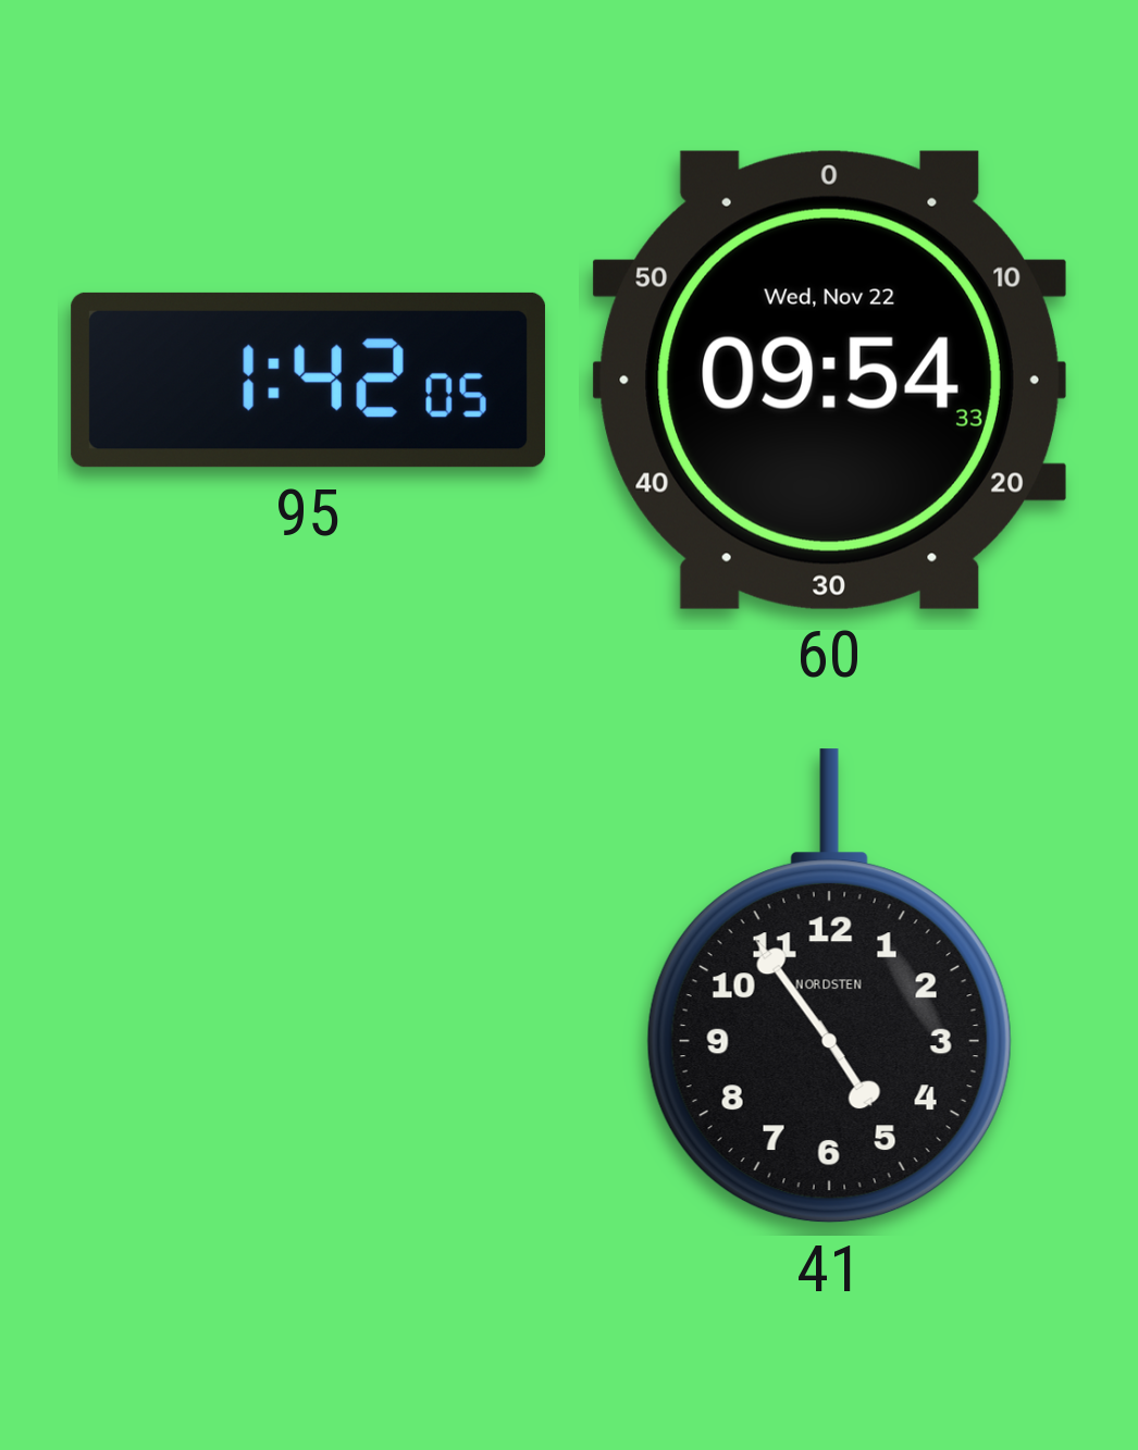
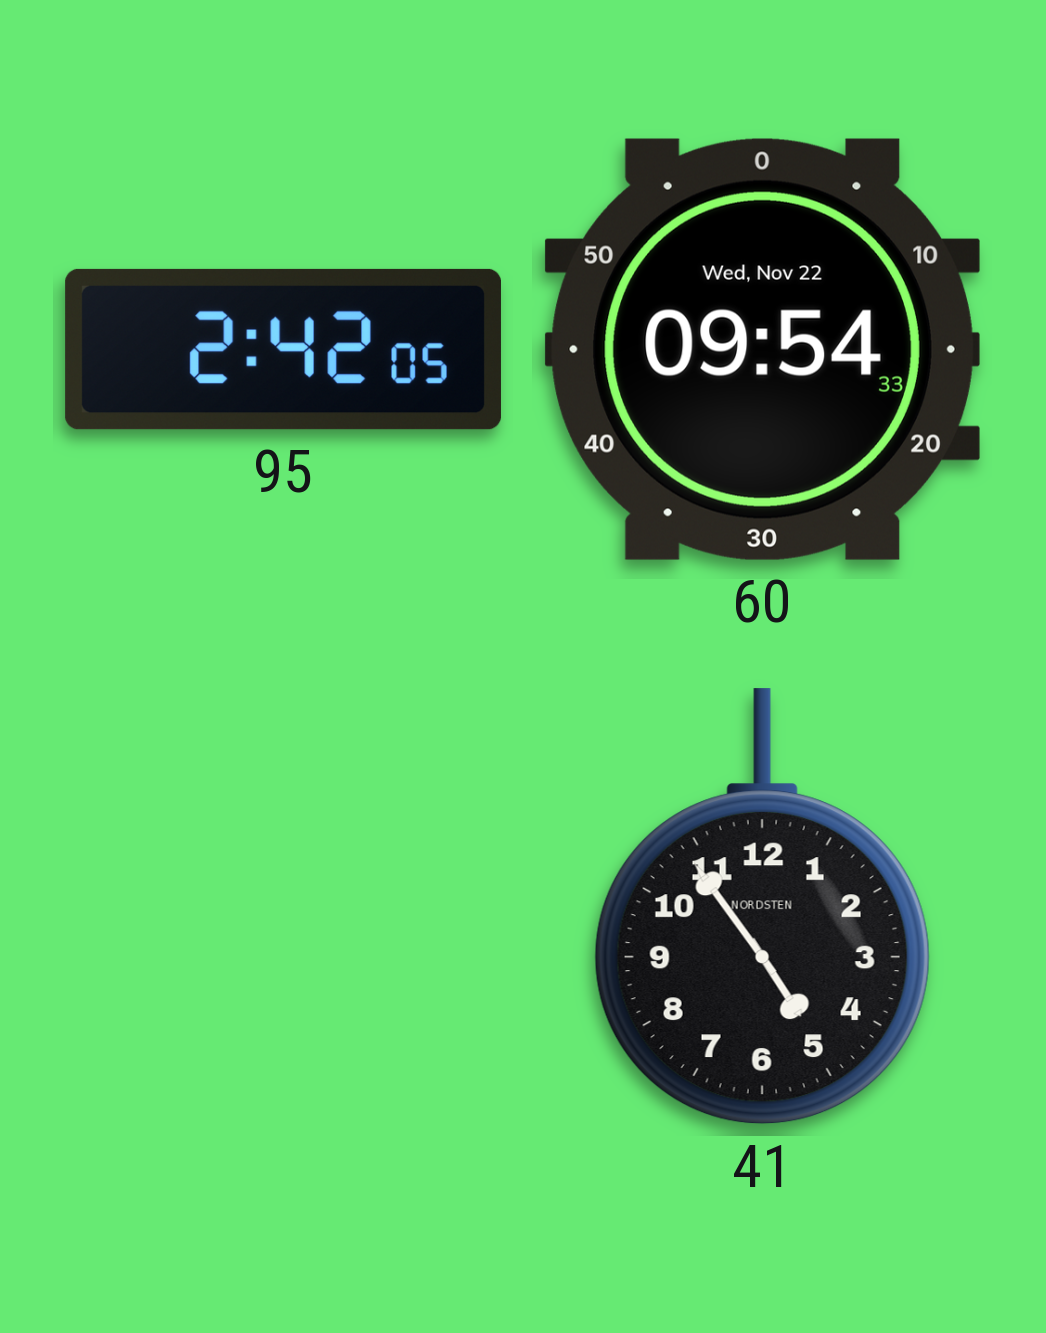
95: 1:42 -> 2:42 (283, 349)
